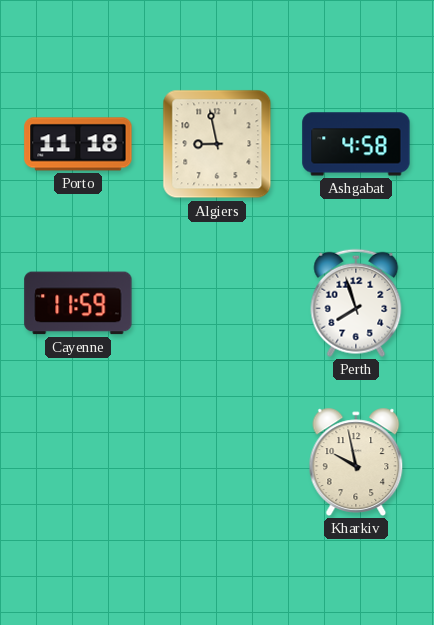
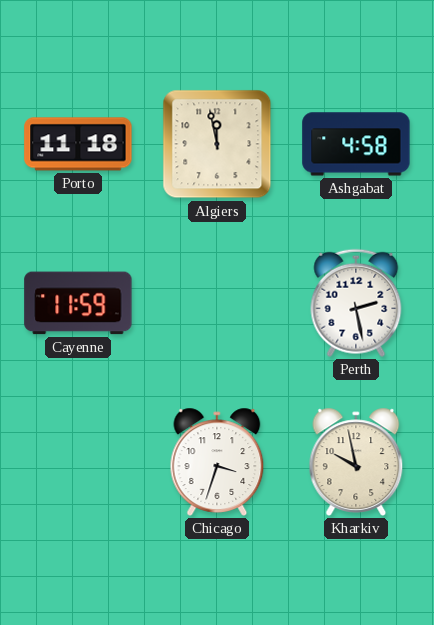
Algiers: 8:58 -> 11:58 (217, 144)
Perth: 7:57 -> 2:28 (356, 303)
Chicago: none -> 3:33 (217, 462)
